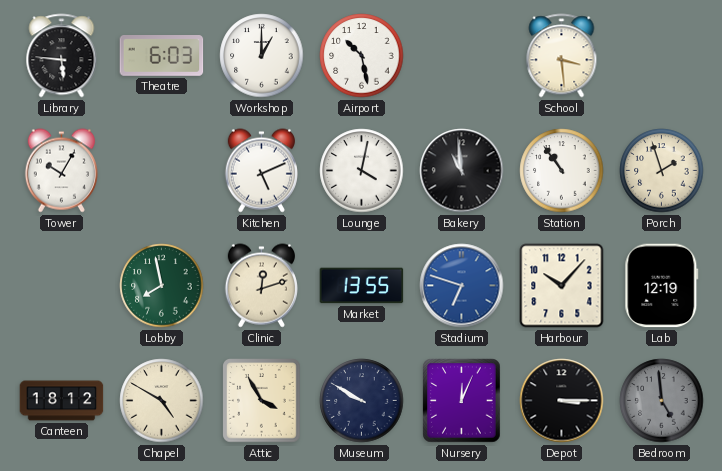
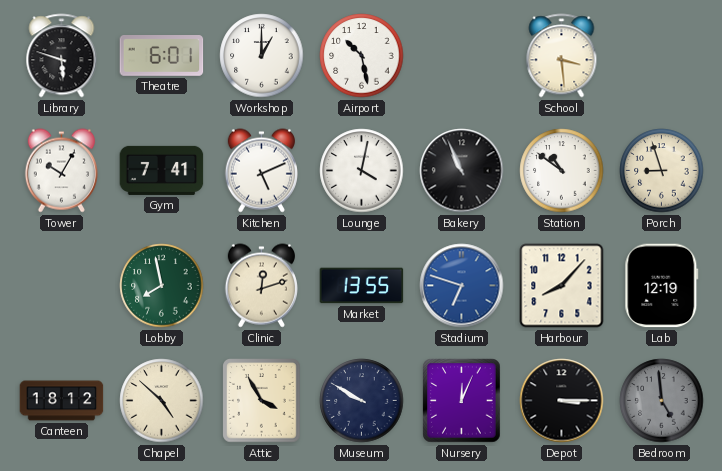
Library: 5:46 -> 5:48 (62, 56)
Theatre: 6:03 -> 6:01 (162, 56)
Gym: none -> 7:41 (162, 170)
Bakery: 10:59 -> 10:56 (462, 171)
Station: 10:54 -> 10:51 (562, 171)
Porch: 1:57 -> 8:57 (662, 171)
Harbour: 10:07 -> 8:07 (562, 286)
Chapel: 4:50 -> 4:52 (162, 401)
